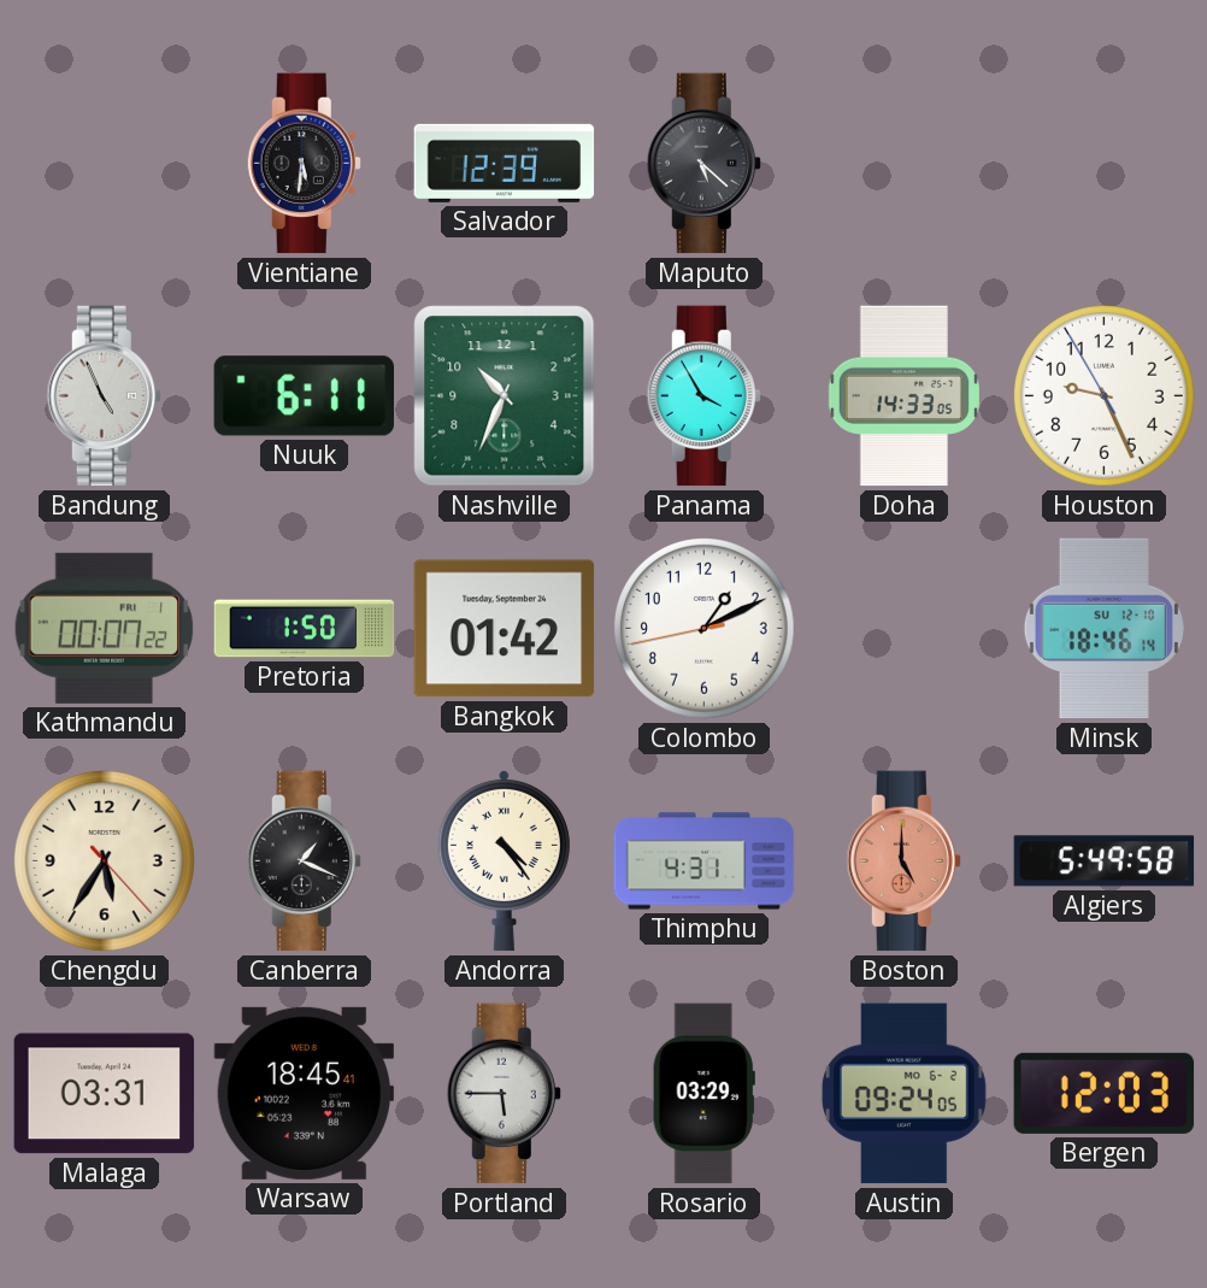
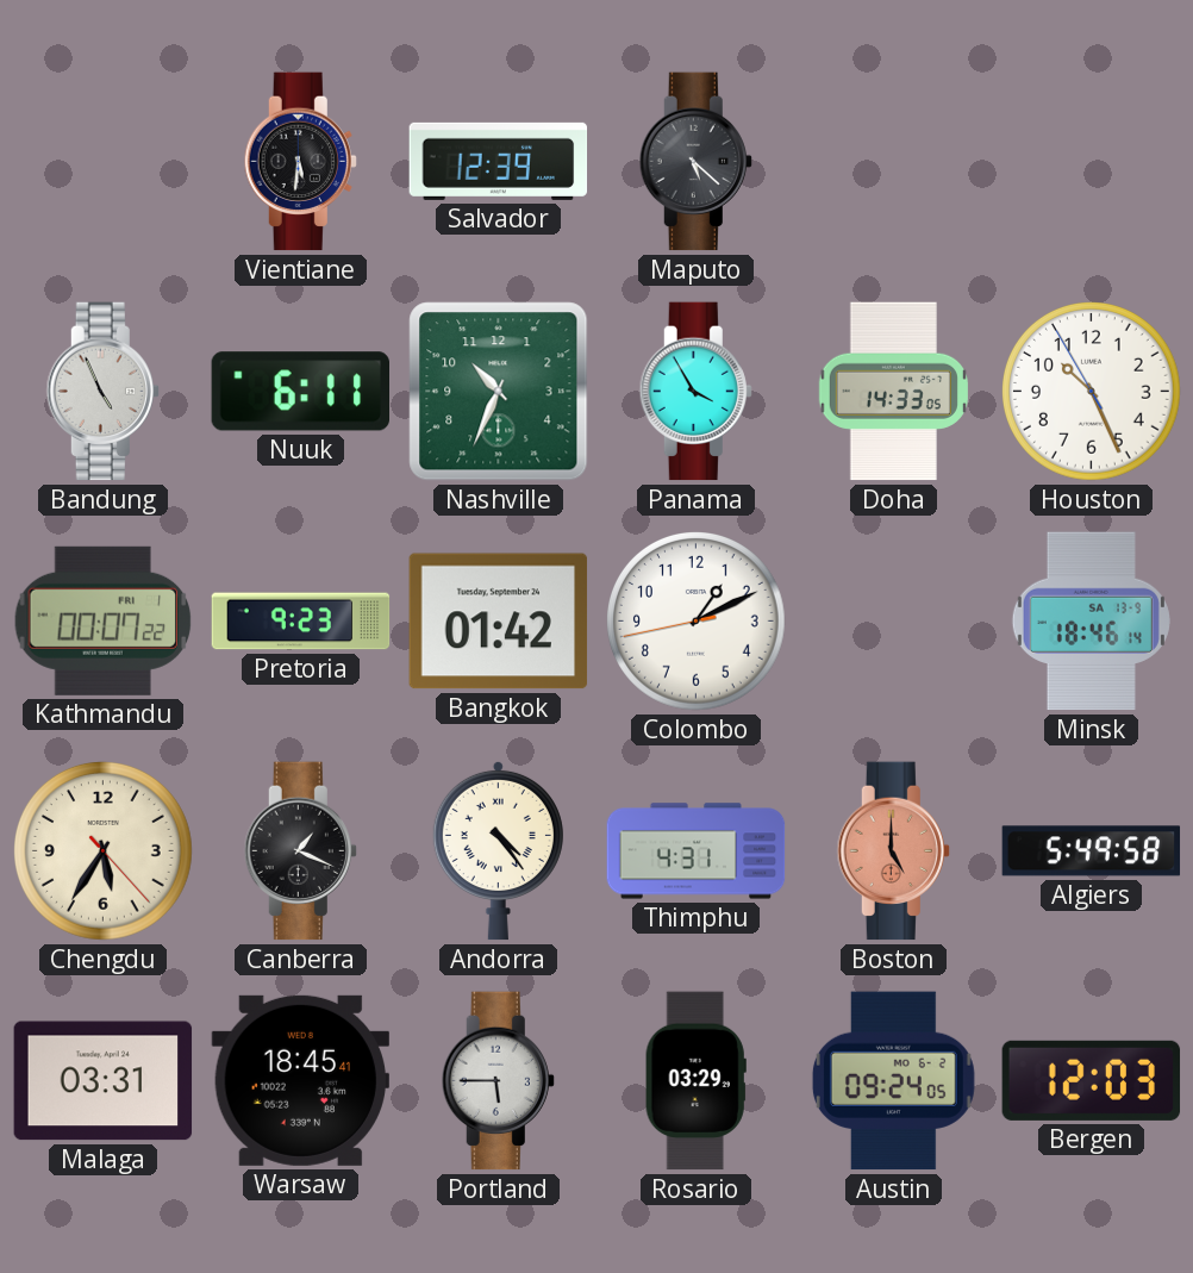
Houston: 9:25 -> 10:25 (1092, 392)
Pretoria: 1:50 -> 9:23 (301, 622)
Minsk date: SU 12-10 -> SA 13-9 (1091, 622)
